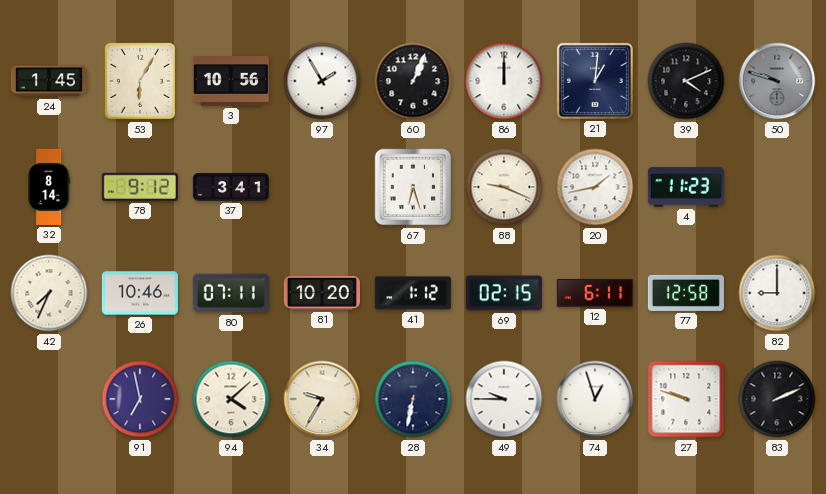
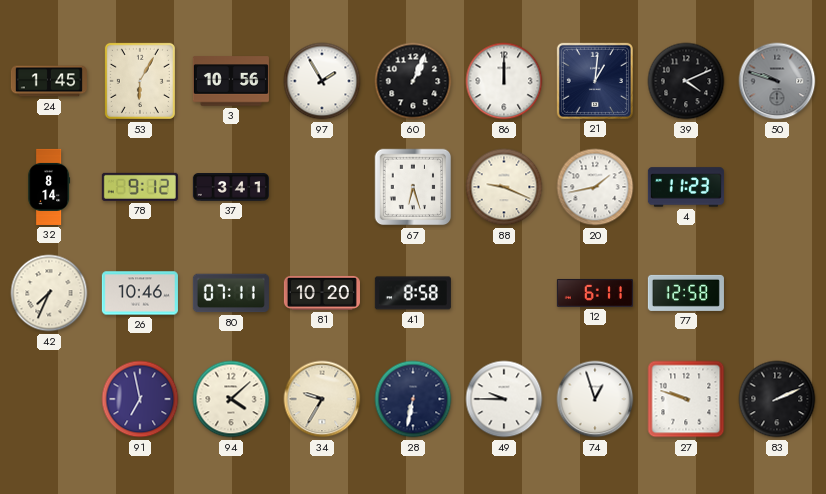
41: 1:12 -> 8:58 (413, 293)
69: 02:15 -> none (504, 293)
82: 9:00 -> none (777, 293)
